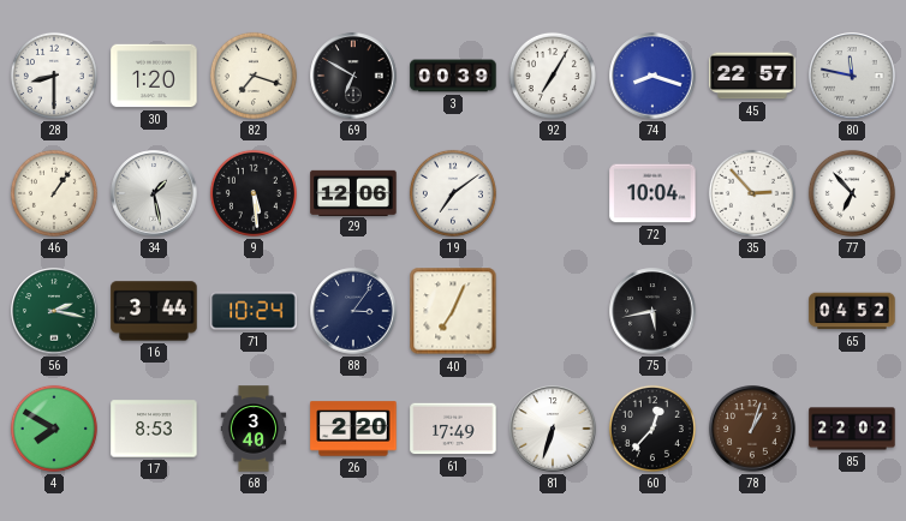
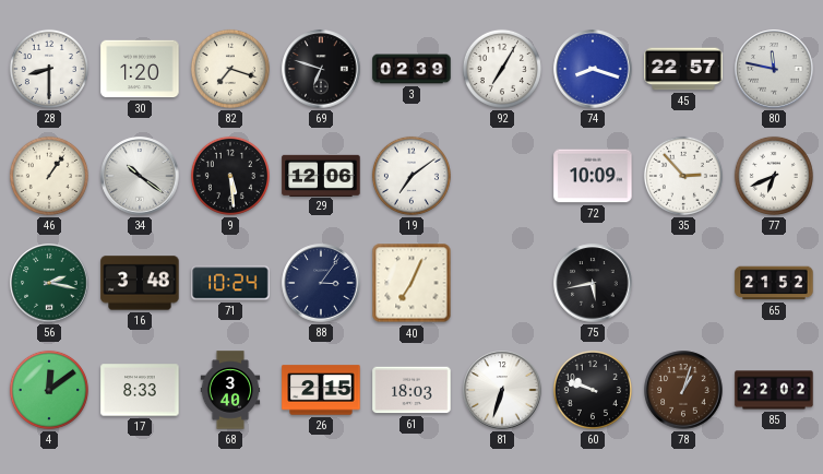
69: 6:50 -> 6:48 (321, 69)
3: 00:39 -> 02:39 (411, 69)
34: 1:28 -> 10:21 (140, 176)
72: 10:04 -> 10:09 (593, 176)
77: 6:53 -> 6:41 (774, 176)
16: 3:44 -> 3:48 (140, 283)
65: 04:52 -> 21:52 (774, 283)
4: 7:50 -> 12:09 (49, 390)
17: 8:53 -> 8:33 (140, 390)
26: 2:20 -> 2:15 (321, 390)
61: 17:49 -> 18:03 (411, 390)
60: 12:37 -> 9:48 (593, 390)
